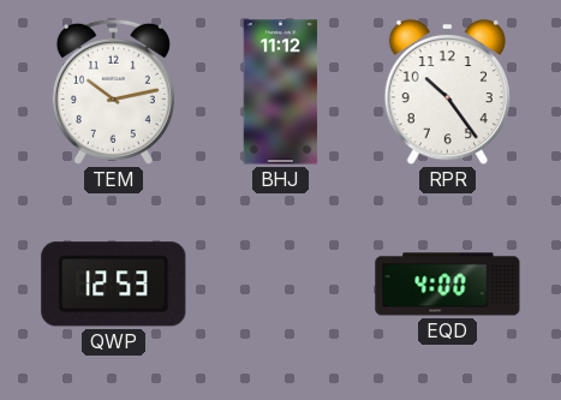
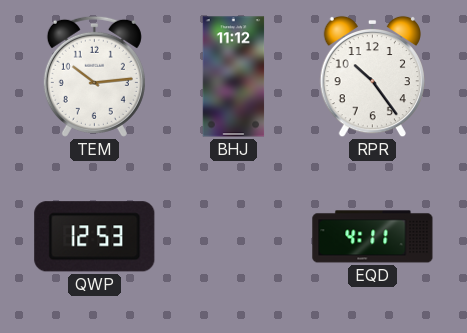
TEM: 10:13 -> 10:14 (94, 76)
EQD: 4:00 -> 4:11 (373, 237)
